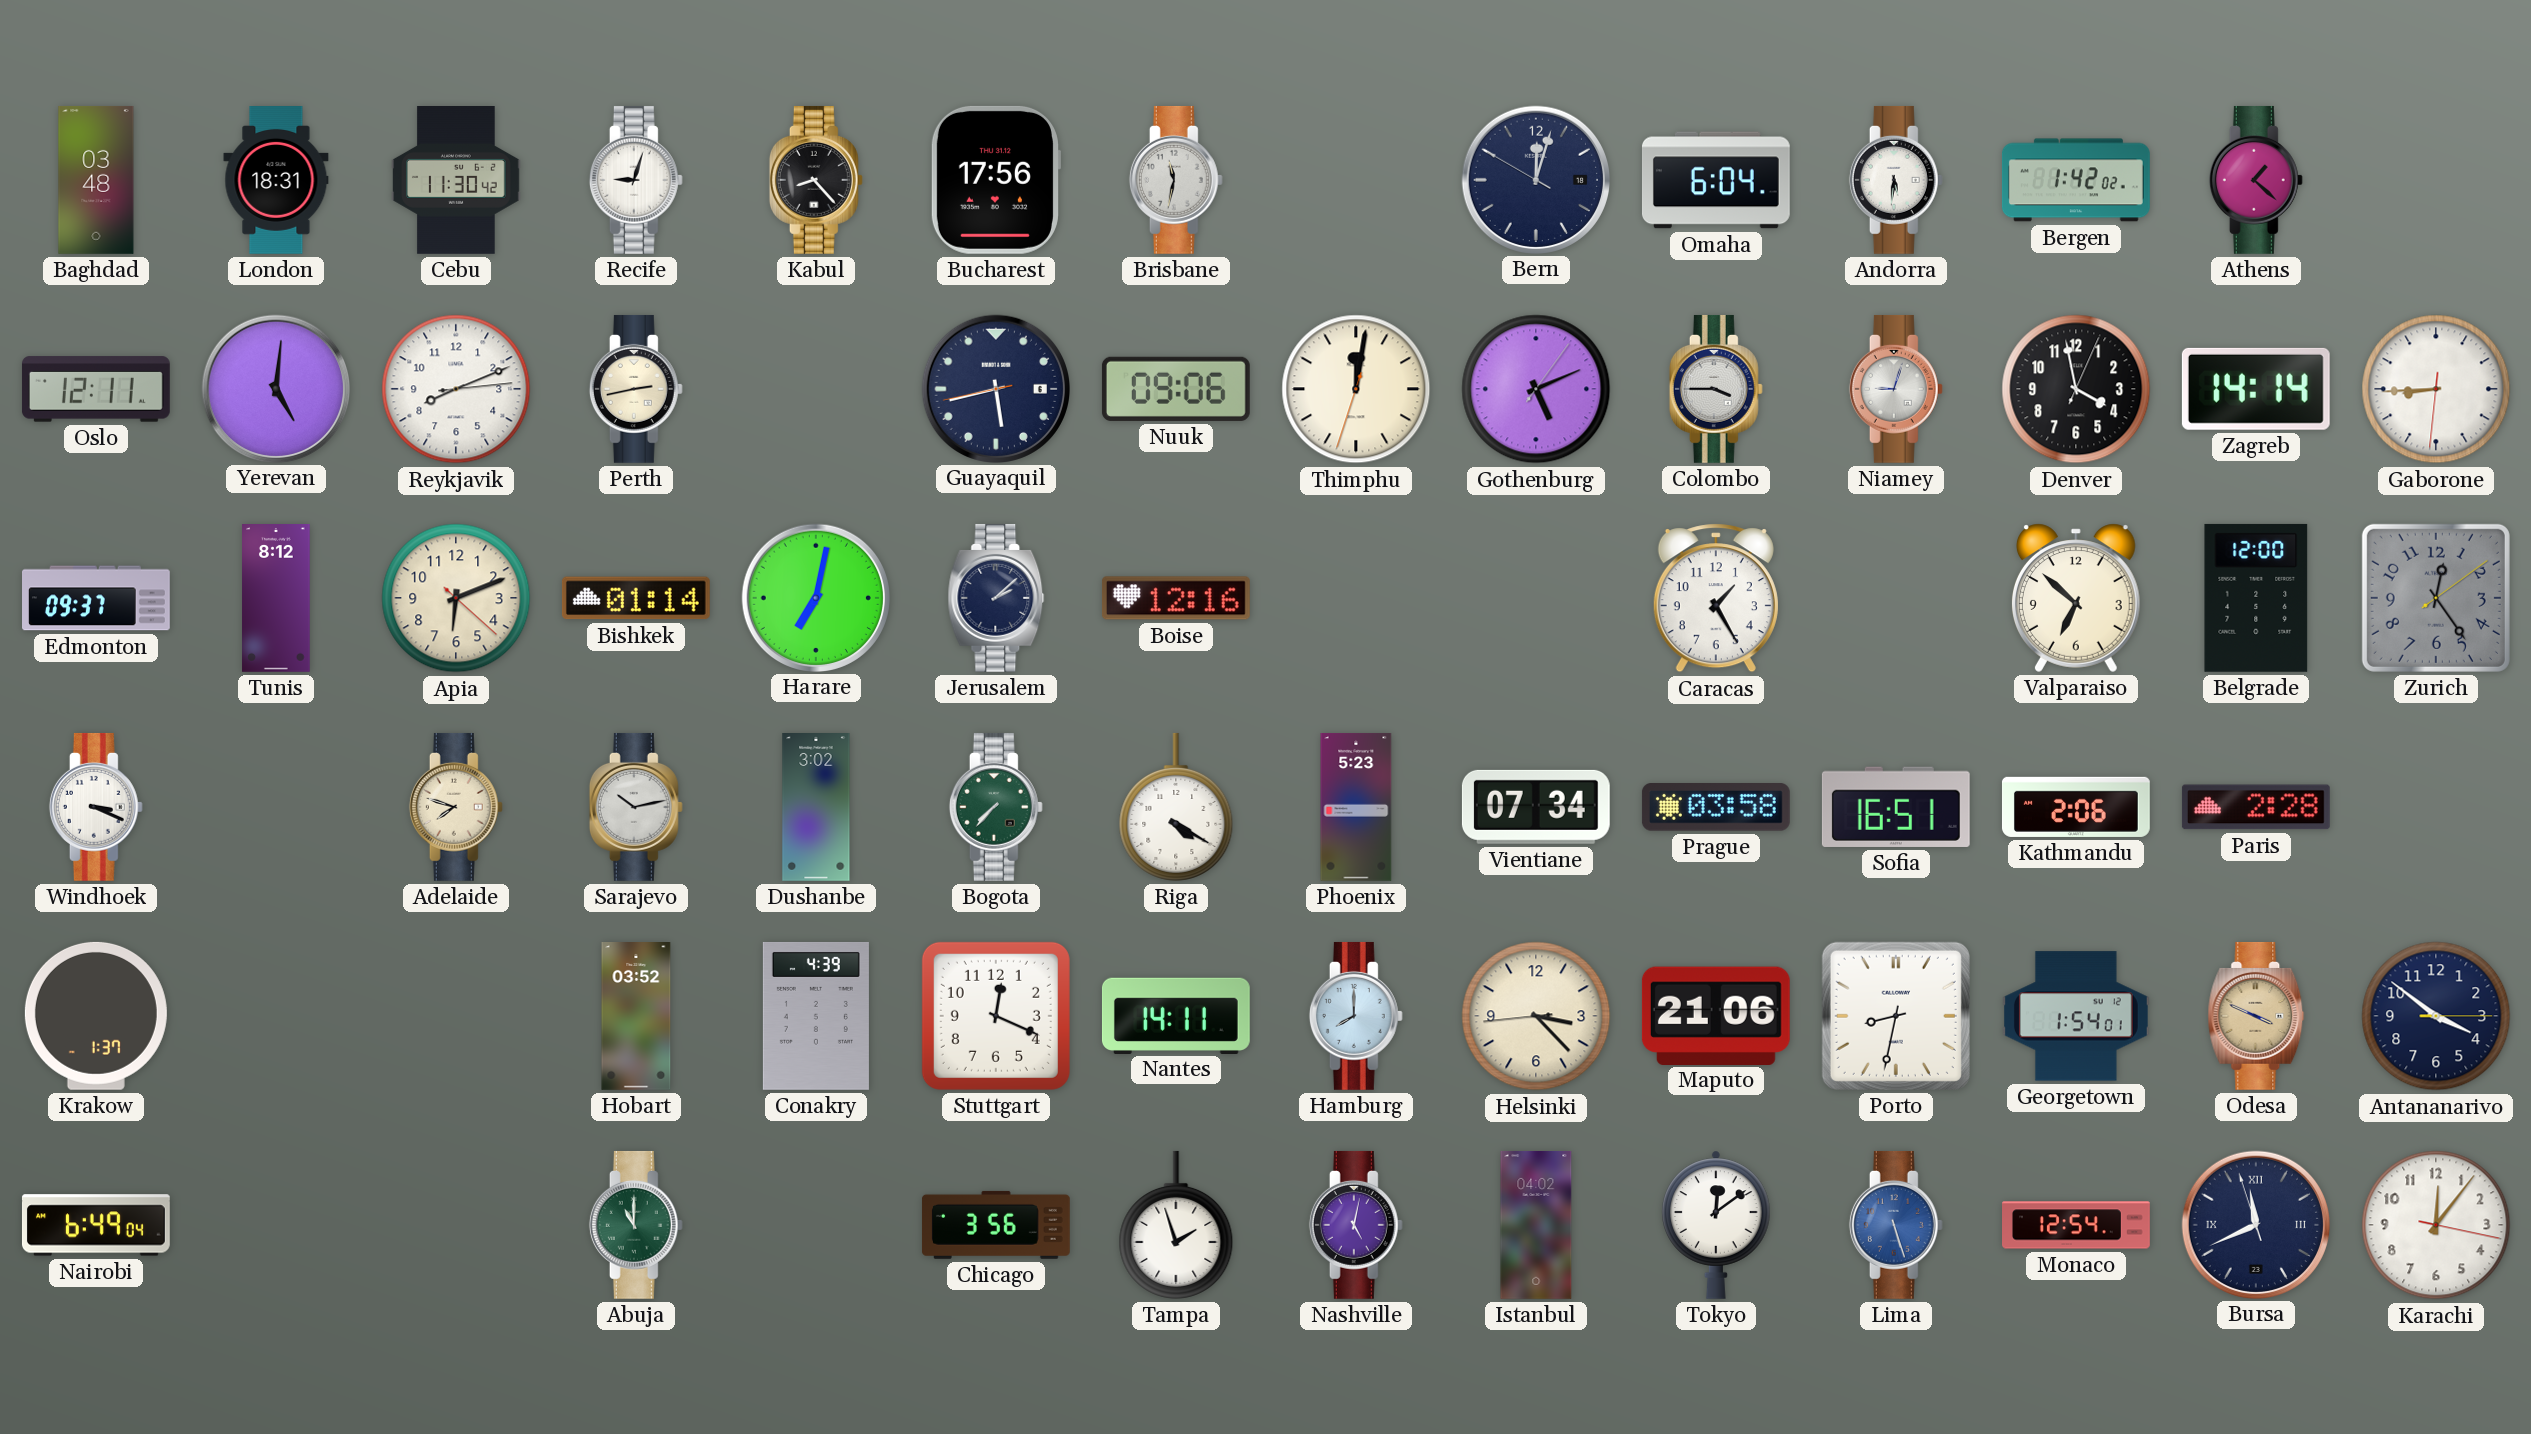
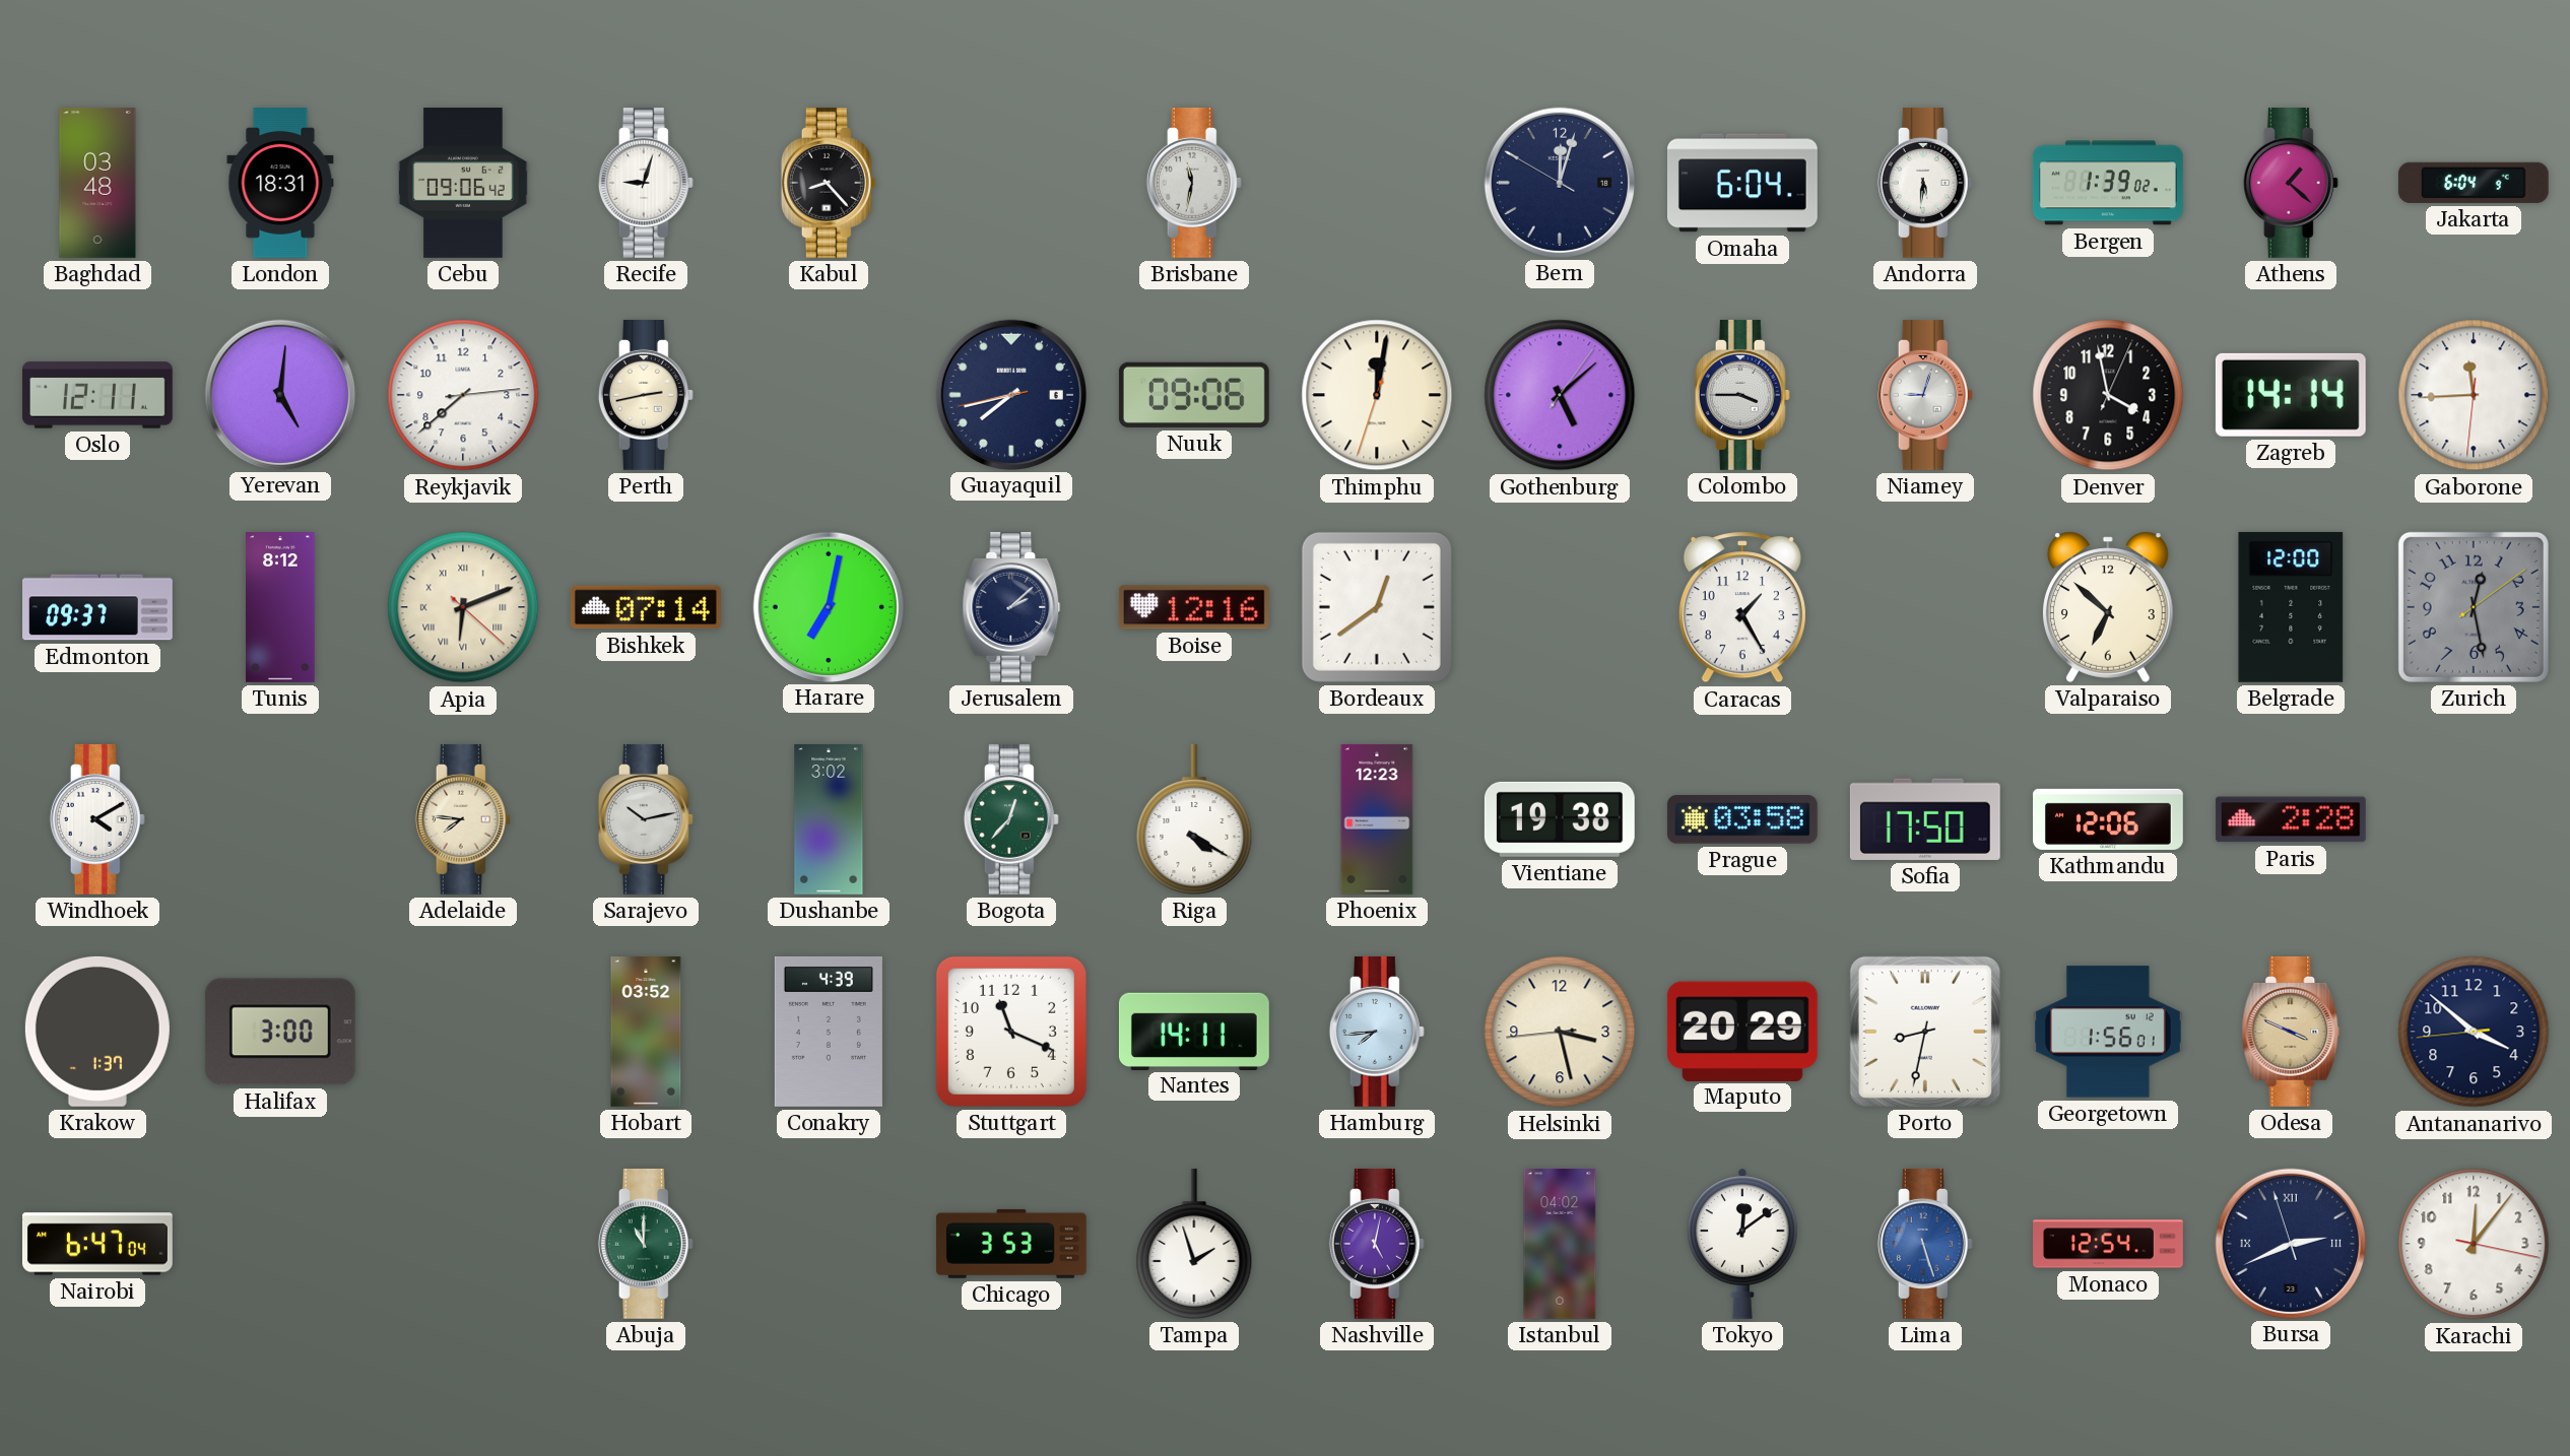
Cebu: 11:30 -> 09:06 (463, 184)
Bucharest: 17:56 -> none (995, 180)
Bergen: 1:42 -> 1:39 (2108, 183)
Jakarta: none -> 6:04 (2474, 183)
Reykjavik: 8:11 -> 7:38 (463, 395)
Guayaquil: 5:42 -> 7:42 (1010, 394)
Gothenburg: 5:11 -> 5:08 (1560, 395)
Gaborone: 8:44 -> 11:44 (2474, 395)
Apia numerals: Arabic -> Roman (463, 607)
Bishkek: 01:14 -> 07:14 (646, 607)
Bordeaux: none -> 12:39 (1377, 607)
Zurich: 12:24 -> 12:28 (2474, 607)
Windhoek: 3:19 -> 4:10 (97, 819)
Adelaide: 7:48 -> 7:46 (463, 819)
Bogota: 7:37 -> 12:37 (1011, 819)
Phoenix: 5:23 -> 12:23 (1377, 820)
Vientiane: 07:34 -> 19:38 (1560, 819)
Sofia: 16:51 -> 17:50 (1925, 819)
Kathmandu: 2:06 -> 12:06 (2108, 819)
Halifax: none -> 3:00 (280, 1032)
Stuttgart: 12:19 -> 11:19 (1011, 1032)
Hamburg: 8:00 -> 7:44 (1377, 1032)
Helsinki: 3:22 -> 3:27 (1560, 1032)
Maputo: 21:06 -> 20:29 (1742, 1031)
Georgetown: 1:54 -> 1:56 (2108, 1032)
Antananarivo: 3:51:15 -> 3:51:44 (2474, 1032)
Nairobi: 6:49 -> 6:47 (97, 1244)
Chicago: 3:56 -> 3:53 (1011, 1244)
Bursa: 11:40 -> 2:40 (2290, 1243)
